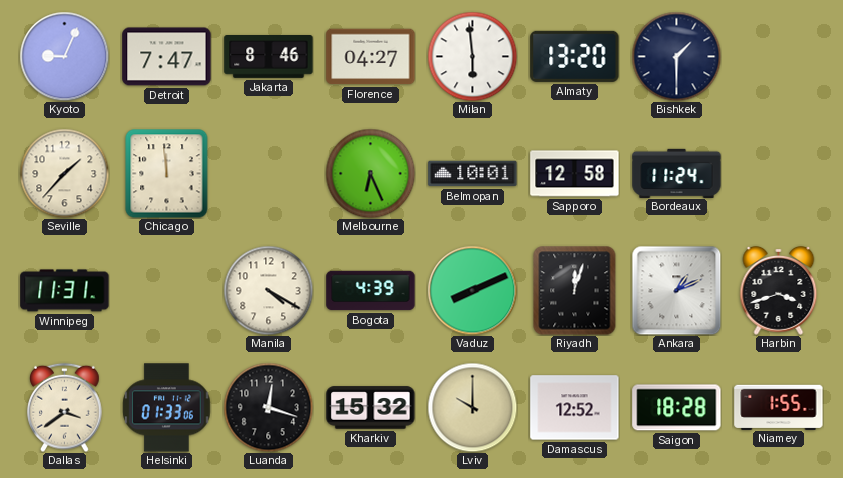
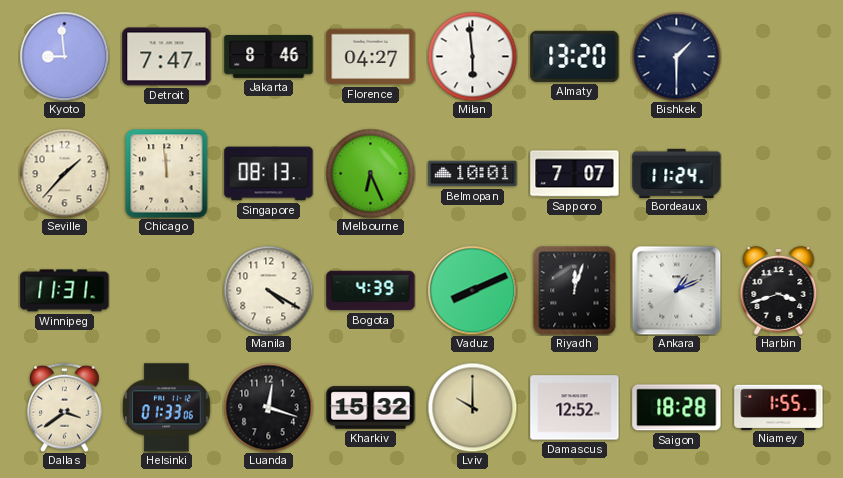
Kyoto: 9:04 -> 8:59 (64, 56)
Singapore: none -> 08:13 (269, 174)
Sapporo: 12:58 -> 7:07 (575, 174)
